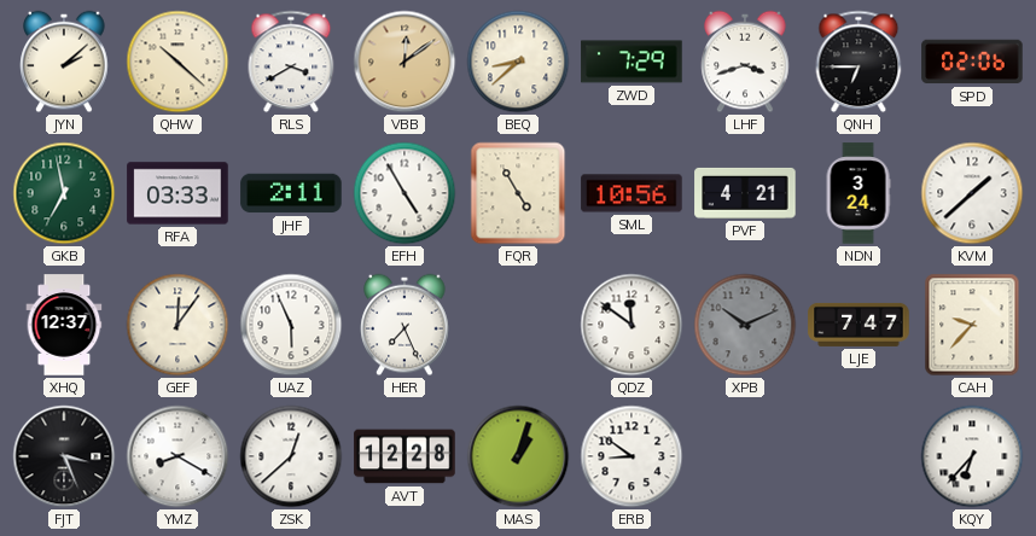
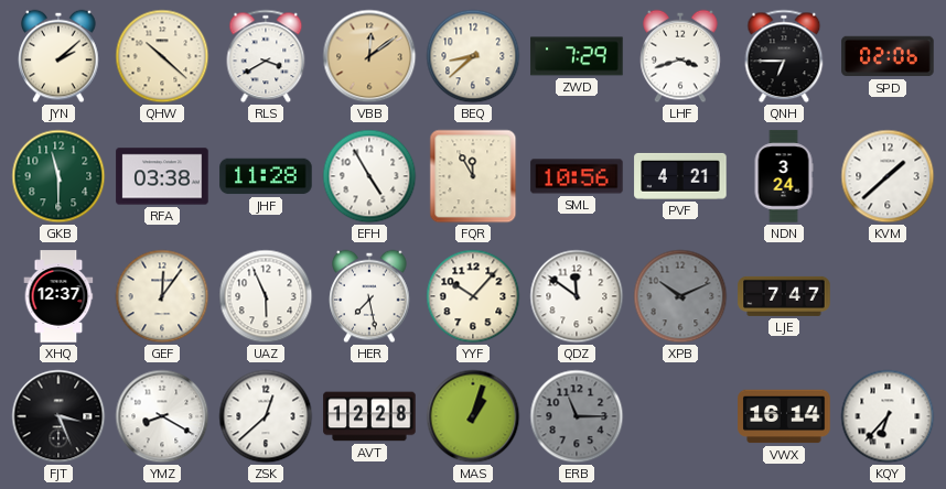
GKB: 6:58 -> 11:30 (58, 176)
RFA: 03:33 -> 03:38 (162, 176)
JHF: 2:11 -> 11:28 (266, 176)
FQR: 4:55 -> 11:55 (473, 176)
HER: 7:26 -> 7:28 (369, 296)
YYF: none -> 10:07 (473, 296)
CAH: 9:37 -> none (972, 325)
ERB: 8:51 -> 11:15 (577, 416)
ERB dial: white -> grey (577, 416)
VWX: none -> 16:14 (784, 416)
